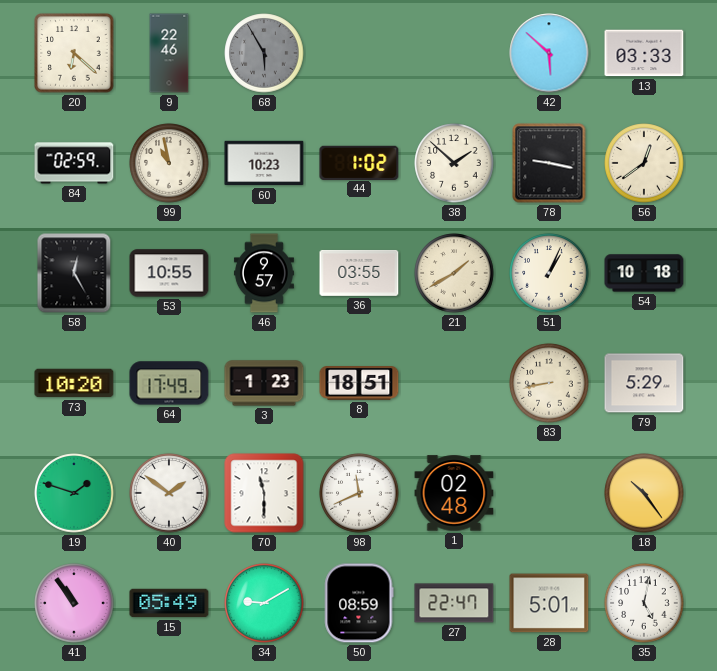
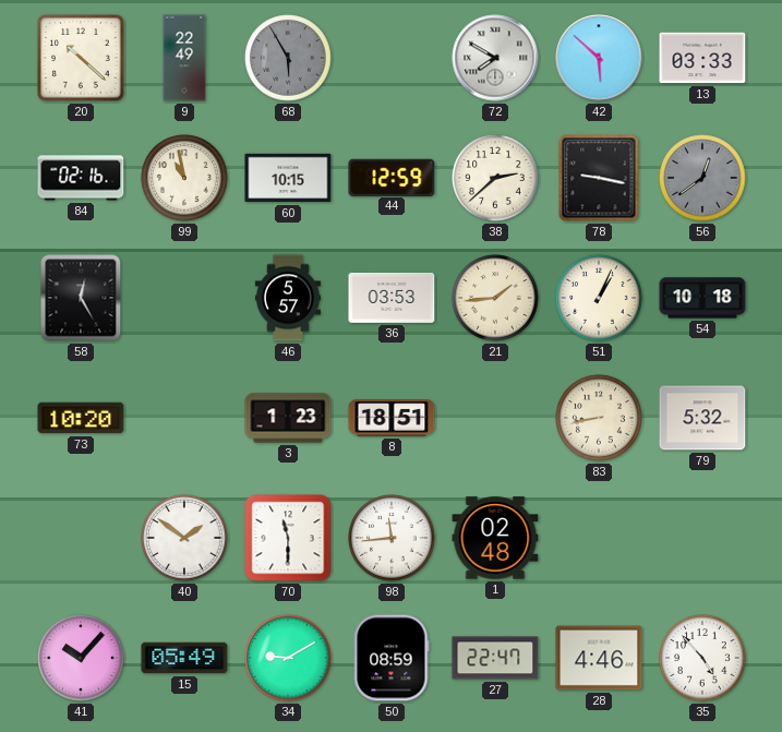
20: 6:22 -> 10:22 (81, 58)
9: 22:46 -> 22:49 (184, 58)
72: none -> 7:50 (495, 58)
84: 02:59 -> 02:16 (81, 178)
60: 10:23 -> 10:15 (288, 178)
44: 1:02 -> 12:59 (392, 177)
38: 1:52 -> 2:38 (495, 178)
56 dial: cream -> grey (702, 178)
53: 10:55 -> none (169, 273)
46: 9:57 -> 5:57 (288, 298)
36: 03:55 -> 03:53 (392, 298)
21: 1:40 -> 1:44 (495, 298)
64: 17:49 -> none (169, 383)
79: 5:29 -> 5:32 (702, 418)
19: 1:48 -> none (74, 493)
98: 11:41 -> 11:44 (392, 538)
18: 10:24 -> none (644, 493)
41: 10:54 -> 10:07 (81, 658)
28: 5:01 -> 4:46 (599, 658)
35: 5:02 -> 4:53 (702, 658)
